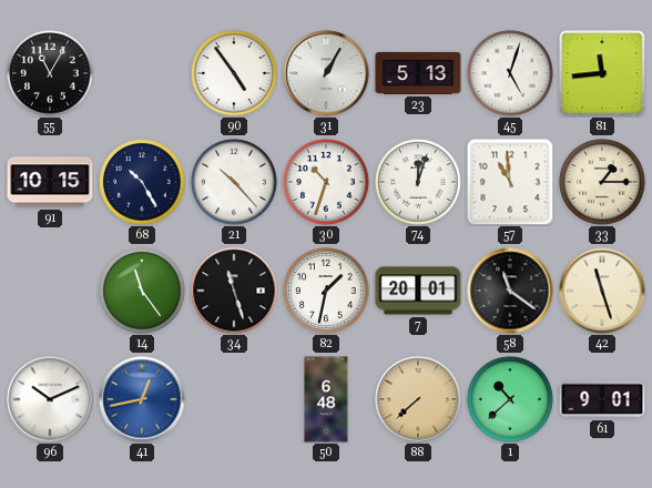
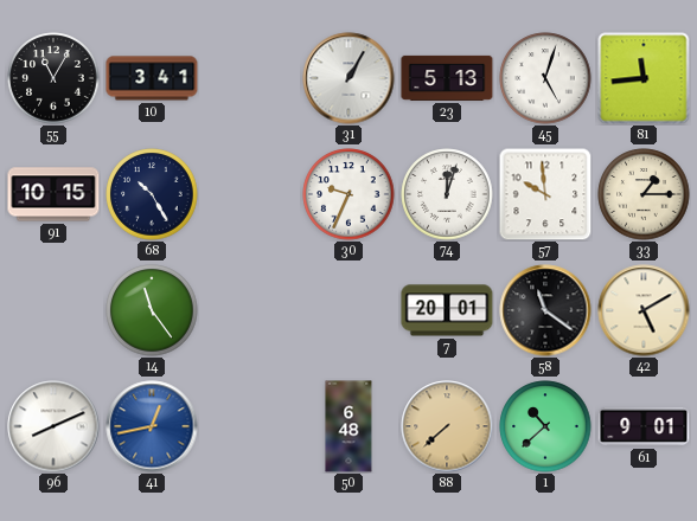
10: none -> 3:41 (152, 78)
90: 4:54 -> none (234, 73)
21: 10:23 -> none (234, 182)
30: 10:33 -> 9:34 (348, 194)
57: 10:59 -> 9:59 (545, 194)
34: 11:27 -> none (234, 291)
82: 1:32 -> none (326, 291)
42: 11:27 -> 5:10 (644, 310)
96: 10:11 -> 8:11 (53, 426)
